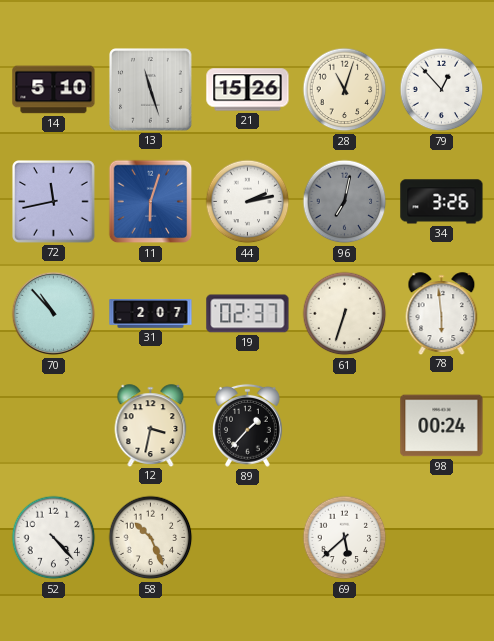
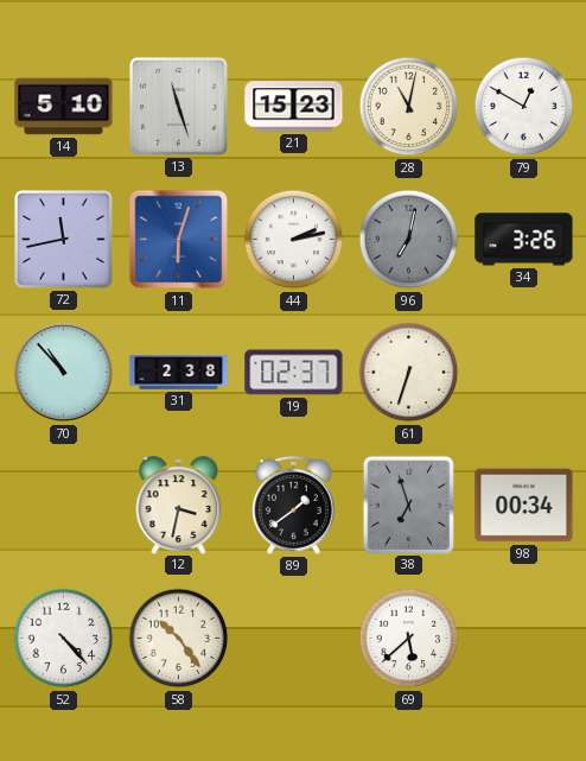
21: 15:26 -> 15:23 (294, 107)
28: 11:03 -> 11:02 (409, 107)
79: 12:53 -> 12:50 (524, 107)
31: 2:07 -> 2:38 (179, 373)
78: 5:59 -> none (442, 313)
89: 1:37 -> 1:39 (293, 505)
38: none -> 6:57 (408, 505)
98: 00:24 -> 00:34 (524, 506)
58: 10:26 -> 10:24 (179, 639)
